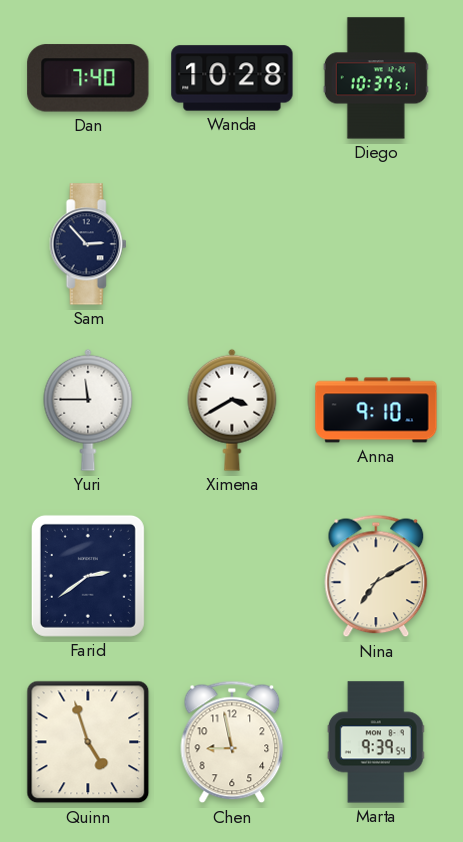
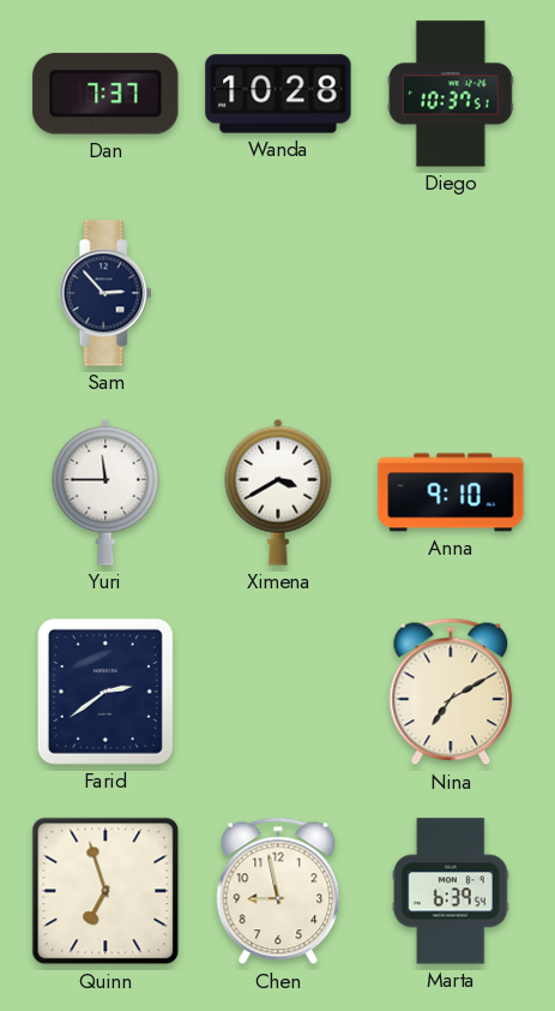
Dan: 7:40 -> 7:37 (105, 94)
Quinn: 4:57 -> 6:57 (105, 891)
Marta: 9:39 -> 6:39 (451, 891)
